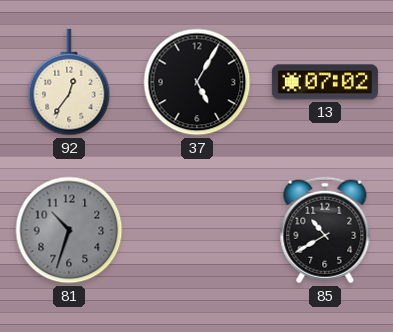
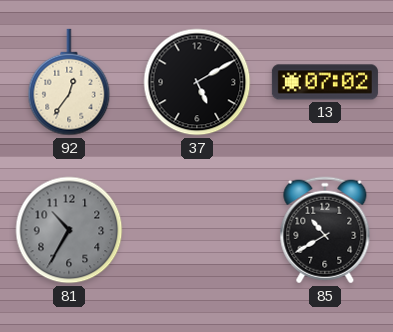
37: 5:05 -> 5:10 (197, 82)
81: 10:33 -> 10:35 (69, 230)
